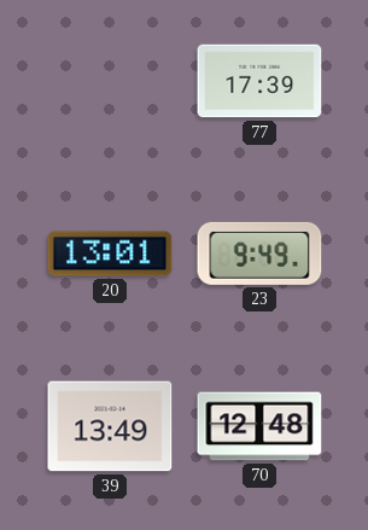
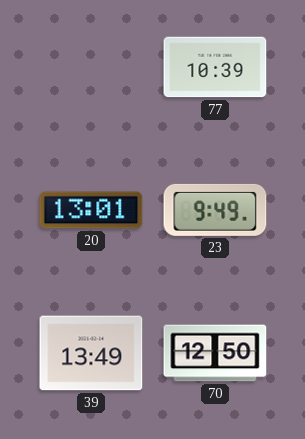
77: 17:39 -> 10:39 (215, 67)
70: 12:48 -> 12:50 (215, 353)
